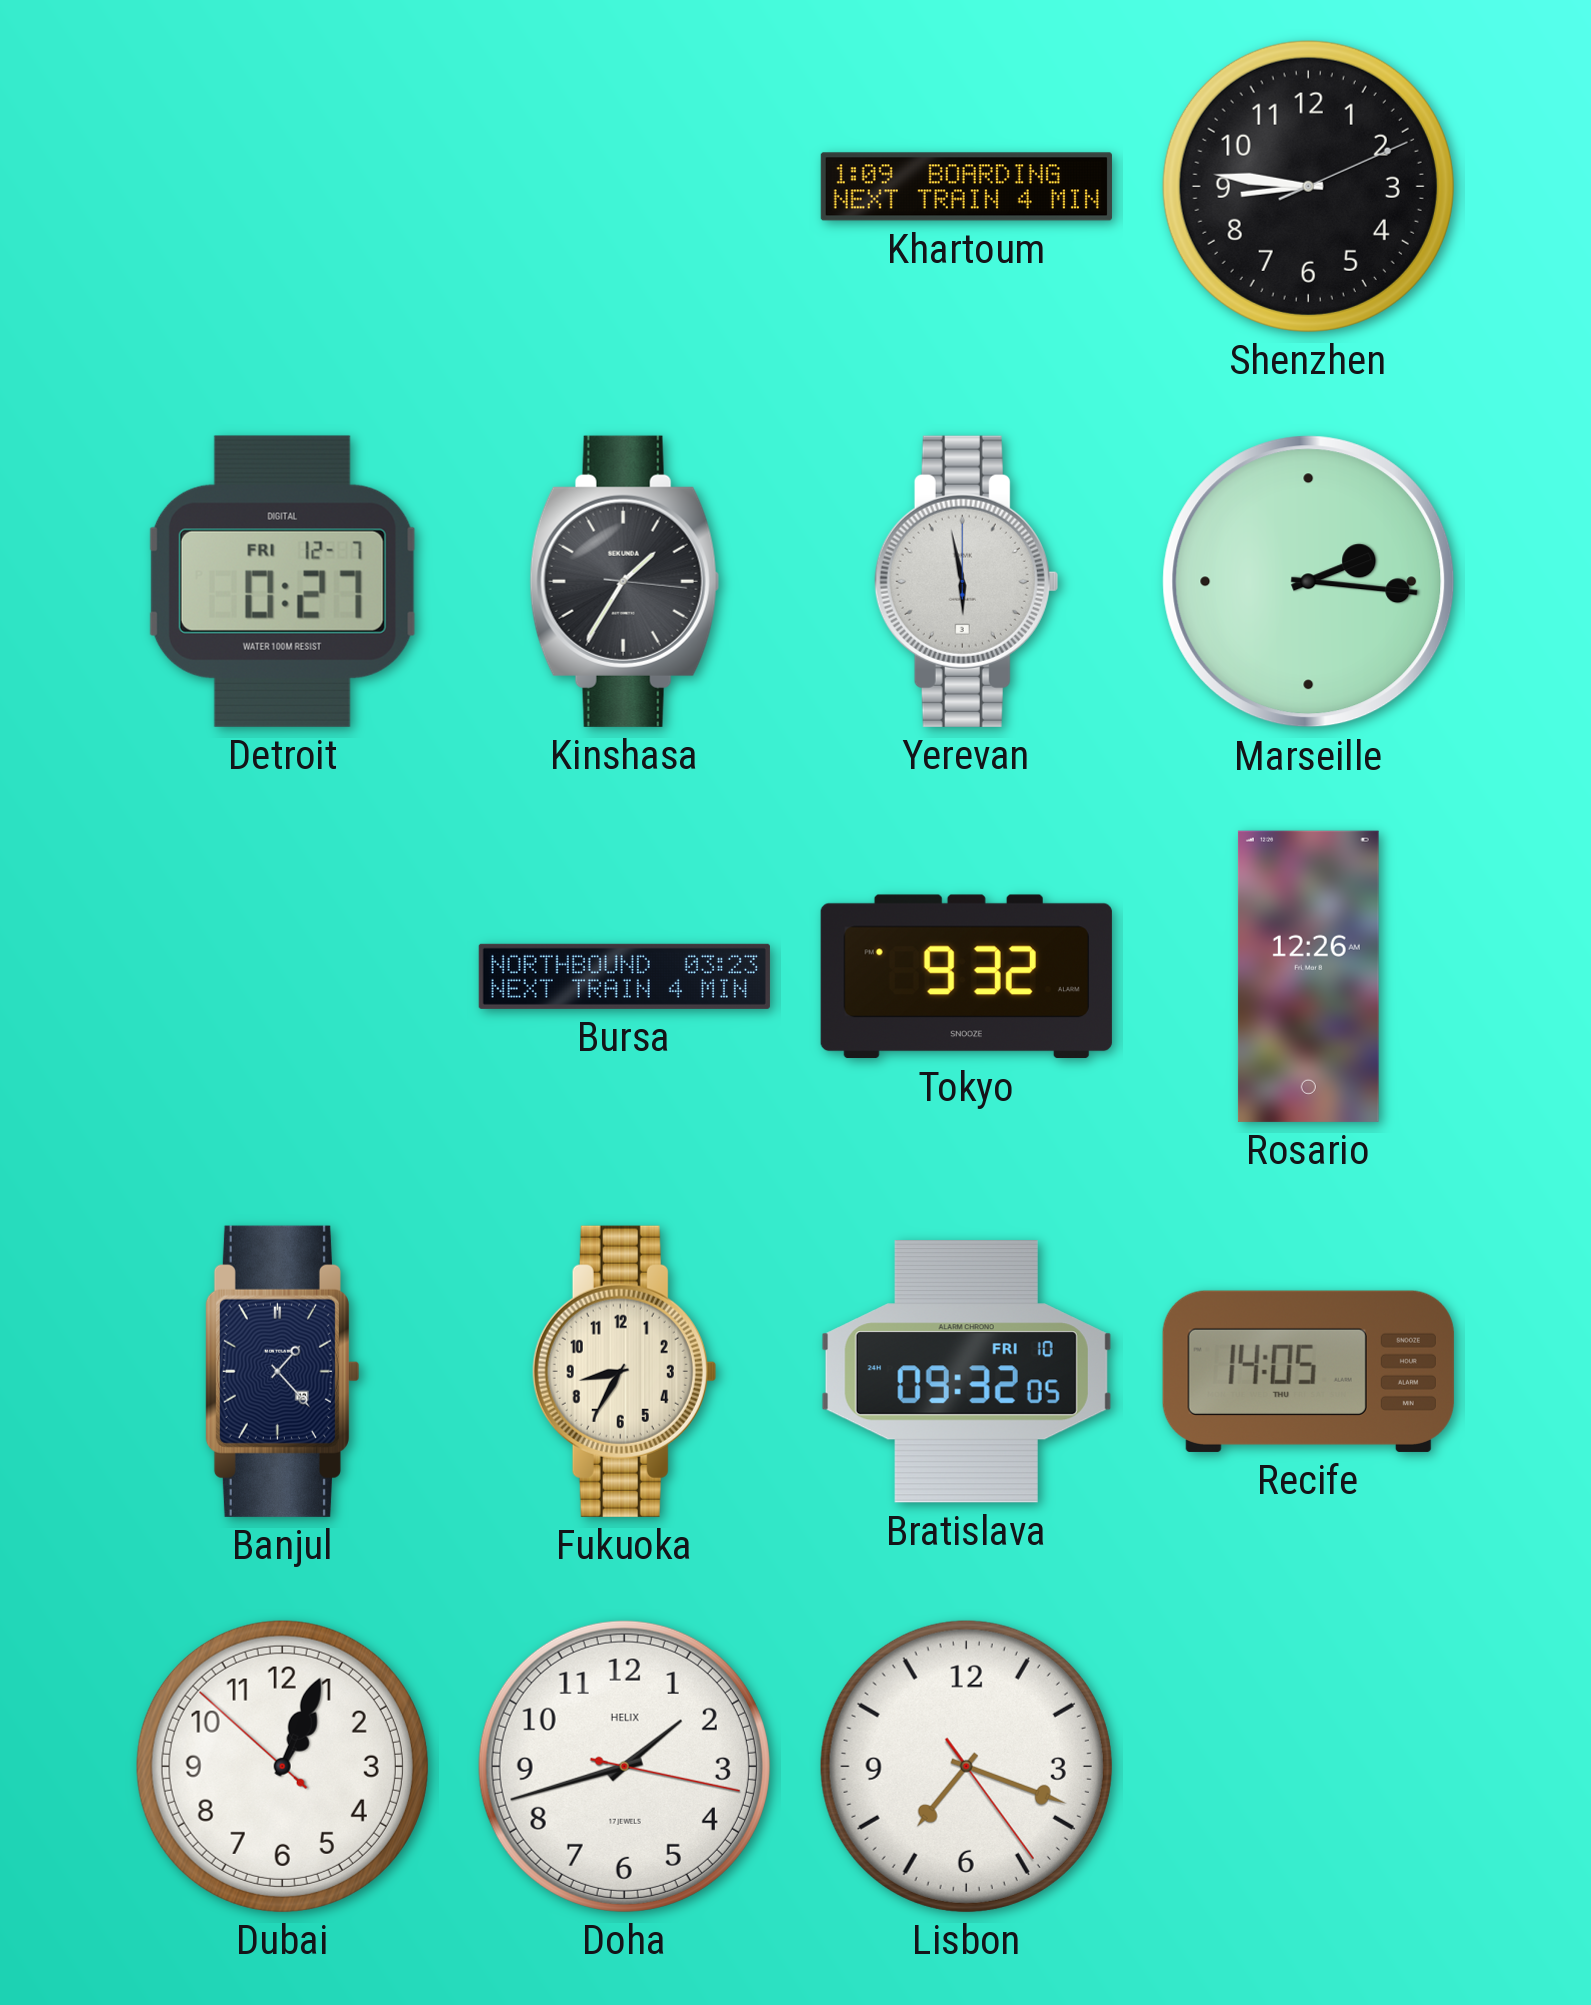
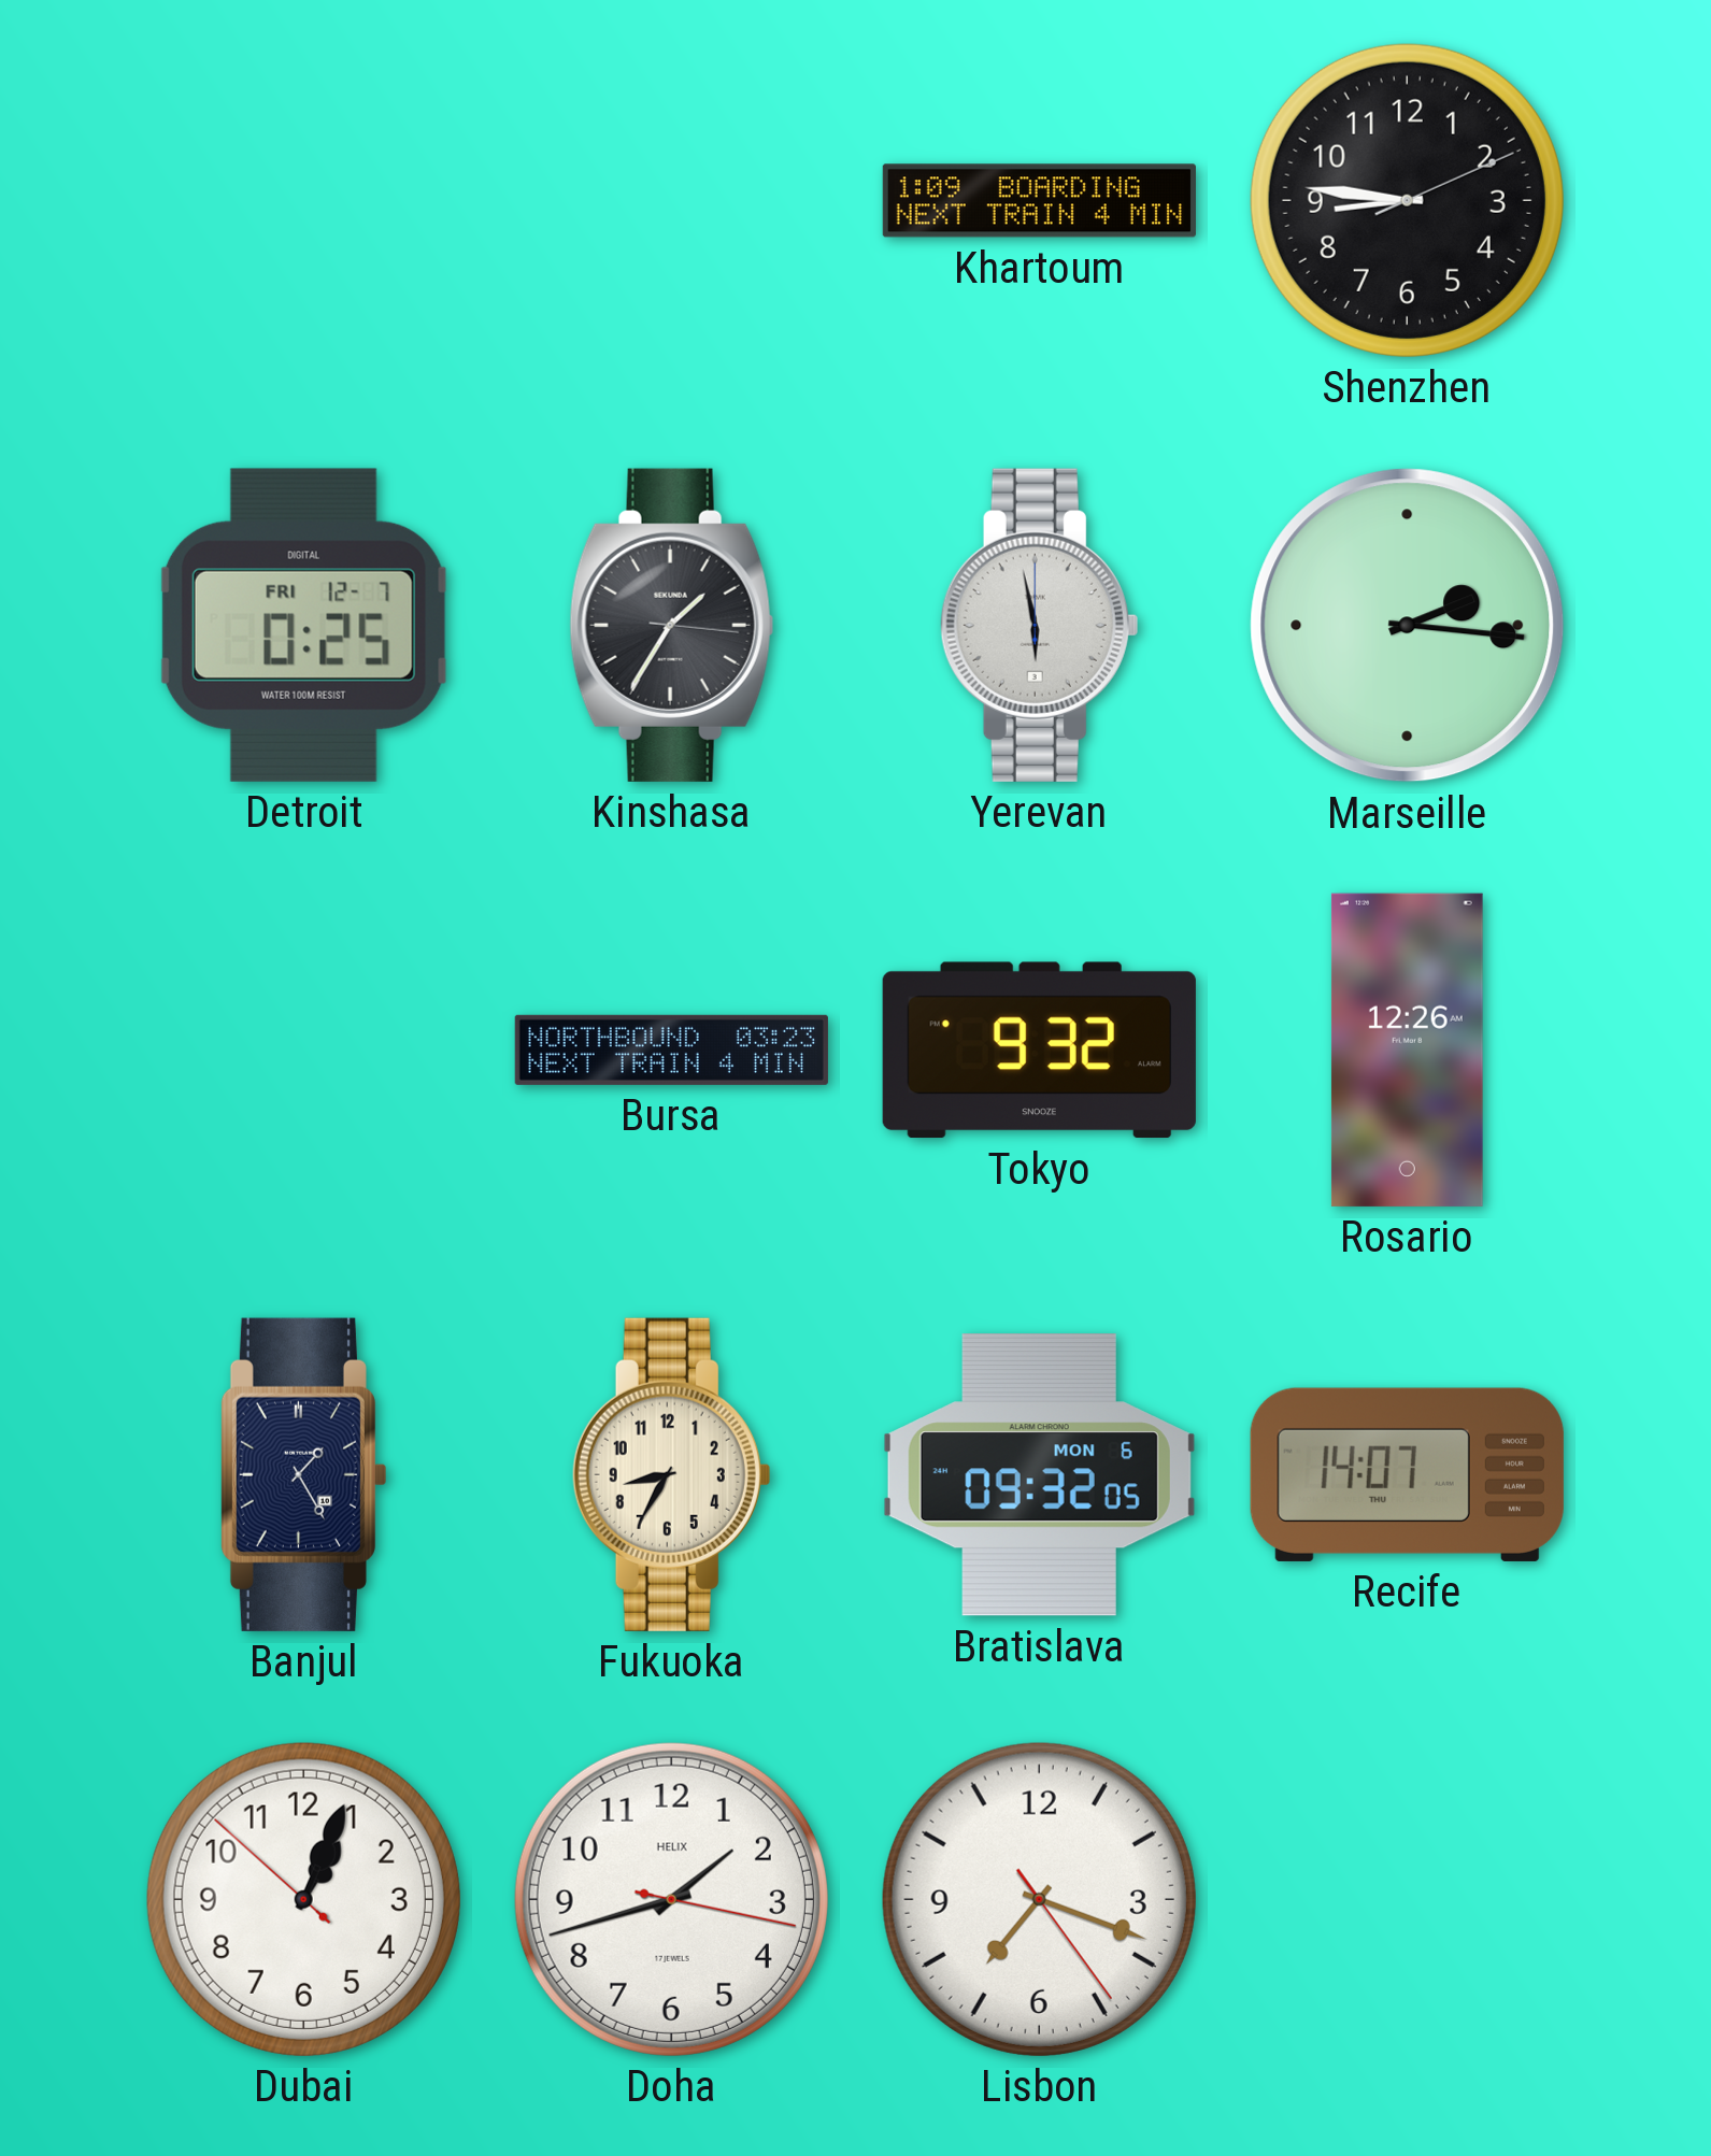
Detroit: 0:27 -> 0:25 (303, 625)
Banjul: 1:23 -> 1:25 (303, 1474)
Bratislava date: FRI 10 -> MON 6 (1039, 1475)
Recife: 14:05 -> 14:07 (1407, 1474)
